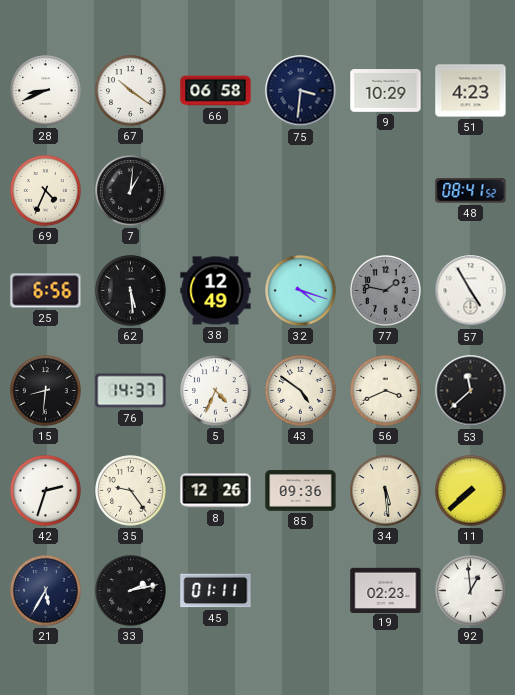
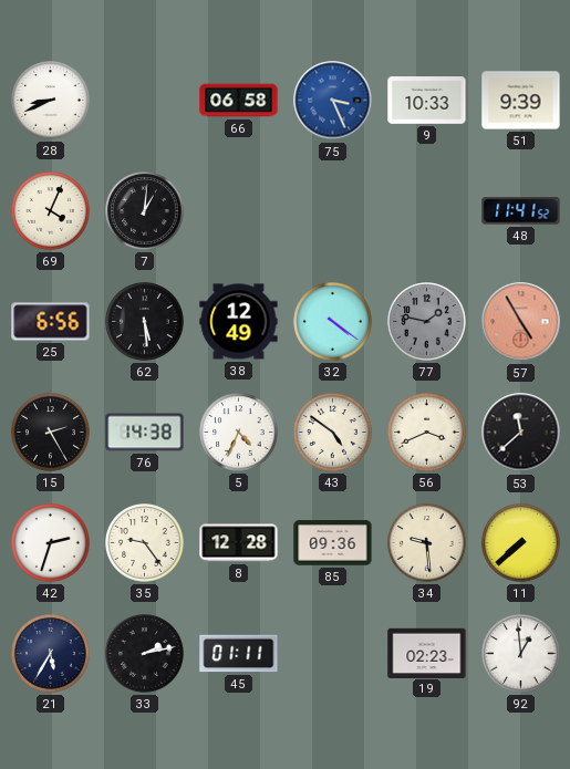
67: 10:21 -> none (131, 91)
75: 3:31 -> 3:26 (333, 101)
75 dial: navy -> blue (333, 101)
9: 10:29 -> 10:33 (427, 101)
51: 4:23 -> 9:39 (521, 101)
69: 4:34 -> 4:04 (51, 211)
48: 08:41 -> 11:41 (521, 211)
32: 4:18 -> 4:21 (333, 322)
57 dial: white -> salmon (521, 322)
15: 8:31 -> 2:25 (51, 433)
76: 14:37 -> 14:38 (145, 433)
8: 12:26 -> 12:28 (239, 543)
34: 5:29 -> 9:29 (427, 543)
